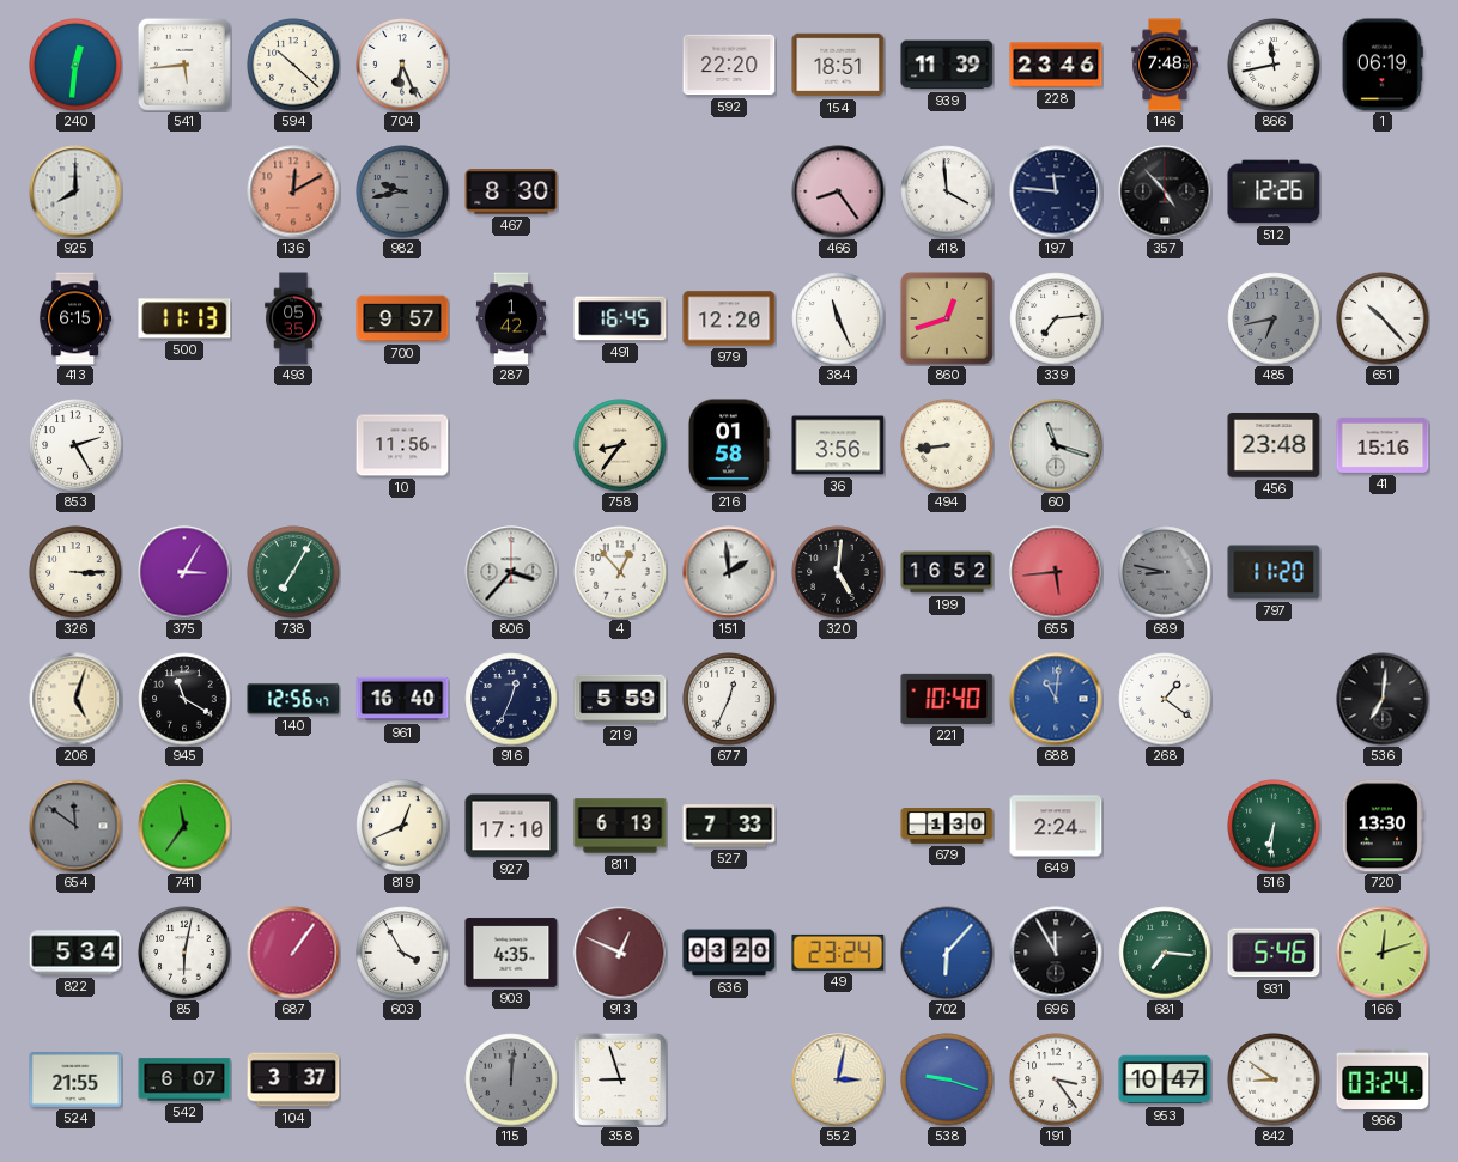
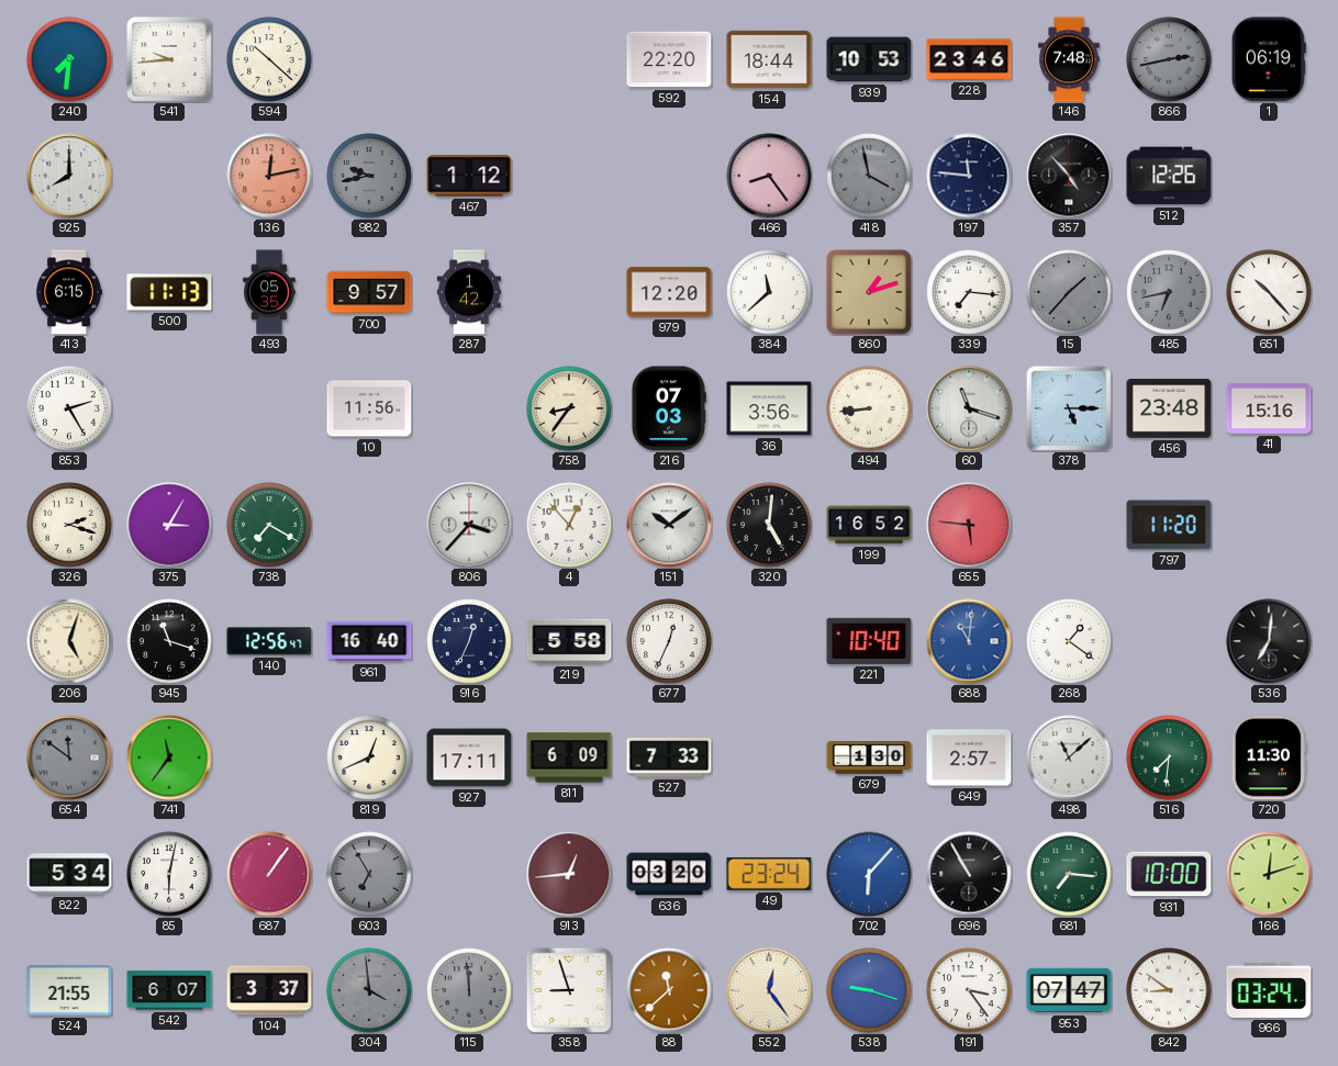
240: 12:31 -> 7:31 (69, 59)
541: 5:44 -> 9:44 (169, 59)
704: 6:26 -> none (402, 65)
154: 18:51 -> 18:44 (769, 59)
939: 11:39 -> 10:53 (869, 59)
866: 11:43 -> 2:43 (1169, 59)
866 dial: white -> grey (1169, 59)
136: 12:10 -> 12:13 (269, 176)
467: 8:30 -> 1:12 (469, 176)
418: 3:59 -> 3:58 (869, 176)
418 dial: white -> grey (869, 176)
491: 16:45 -> none (620, 318)
384: 11:26 -> 11:38 (769, 292)
860: 12:42 -> 1:12 (869, 292)
339: 7:14 -> 7:16 (969, 292)
15: none -> 1:37 (1069, 292)
216: 01:58 -> 07:03 (668, 408)
378: none -> 5:15 (1069, 408)
326: 3:15 -> 2:18 (69, 525)
738: 7:05 -> 7:20 (269, 525)
151: 1:59 -> 10:09 (669, 525)
655: 5:44 -> 5:46 (969, 525)
689: 8:47 -> none (1165, 572)
945: 11:20 -> 11:18 (169, 641)
219: 5:59 -> 5:58 (569, 641)
927: 17:10 -> 17:11 (469, 758)
811: 6:13 -> 6:09 (569, 758)
649: 2:24 -> 2:57 (969, 758)
498: none -> 11:08 (1069, 758)
516: 6:31 -> 7:31 (1169, 758)
720: 13:30 -> 11:30 (1269, 758)
603: 3:55 -> 6:55 (369, 874)
603 dial: white -> grey (369, 874)
903: 4:35 -> none (511, 953)
913: 12:49 -> 12:44 (569, 874)
696: 11:55 -> 10:55 (969, 874)
931: 5:46 -> 10:00 (1169, 874)
304: none -> 3:59 (369, 990)
115: 12:01 -> 11:59 (469, 990)
88: none -> 11:38 (669, 990)
552: 3:02 -> 12:24 (769, 990)
953: 10:47 -> 07:47 (1069, 990)
